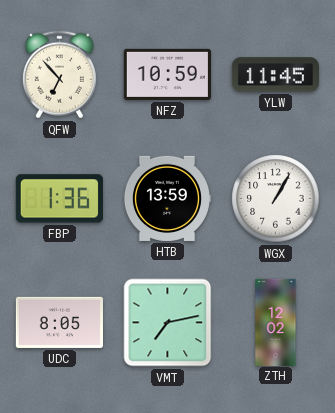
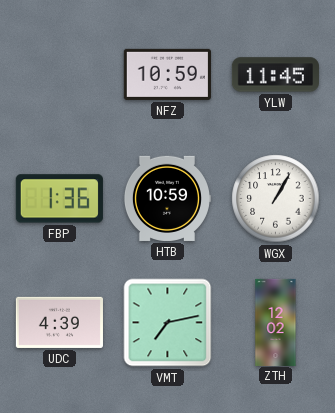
QFW: 6:53 -> none (59, 75)
HTB: 13:59 -> 10:59 (167, 198)
UDC: 8:05 -> 4:39 (59, 322)
